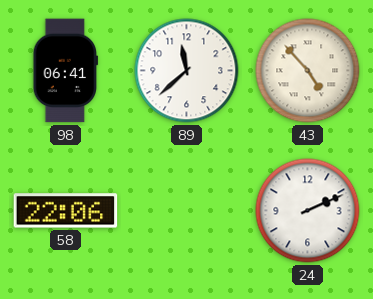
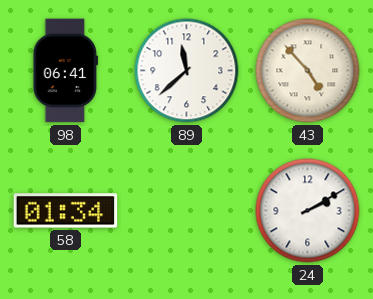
58: 22:06 -> 01:34 (66, 211)
24: 2:11 -> 2:10 (308, 211)
